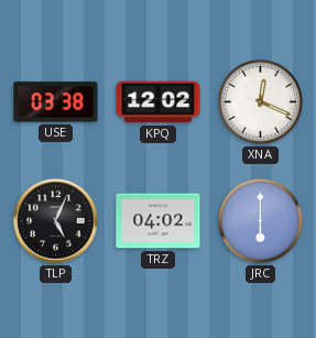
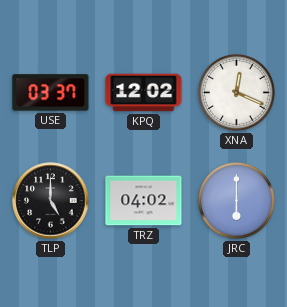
USE: 03:38 -> 03:37 (51, 93)
TLP: 5:04 -> 5:00 (51, 201)
